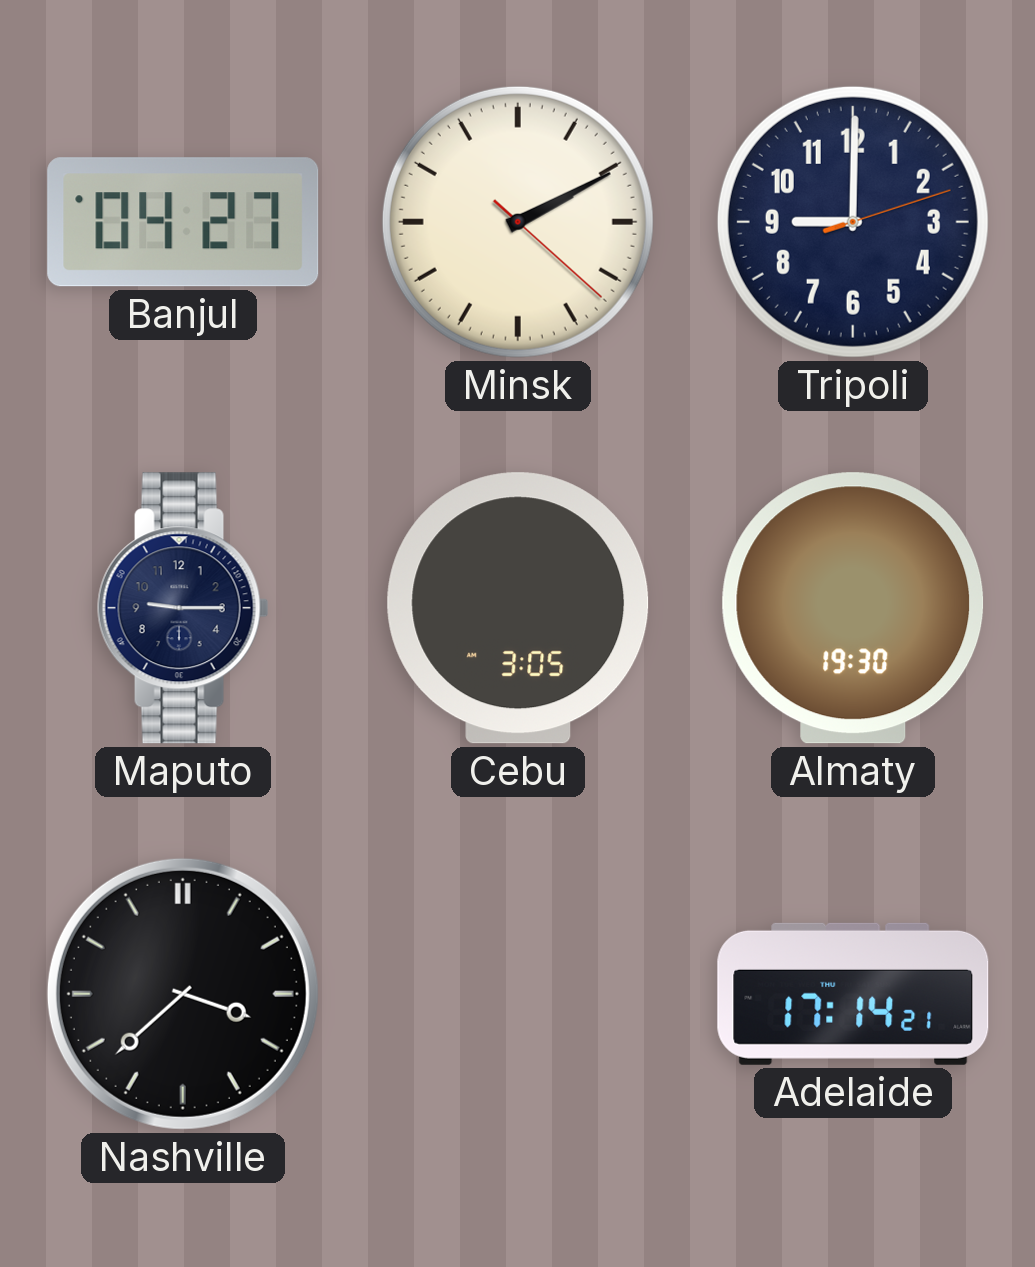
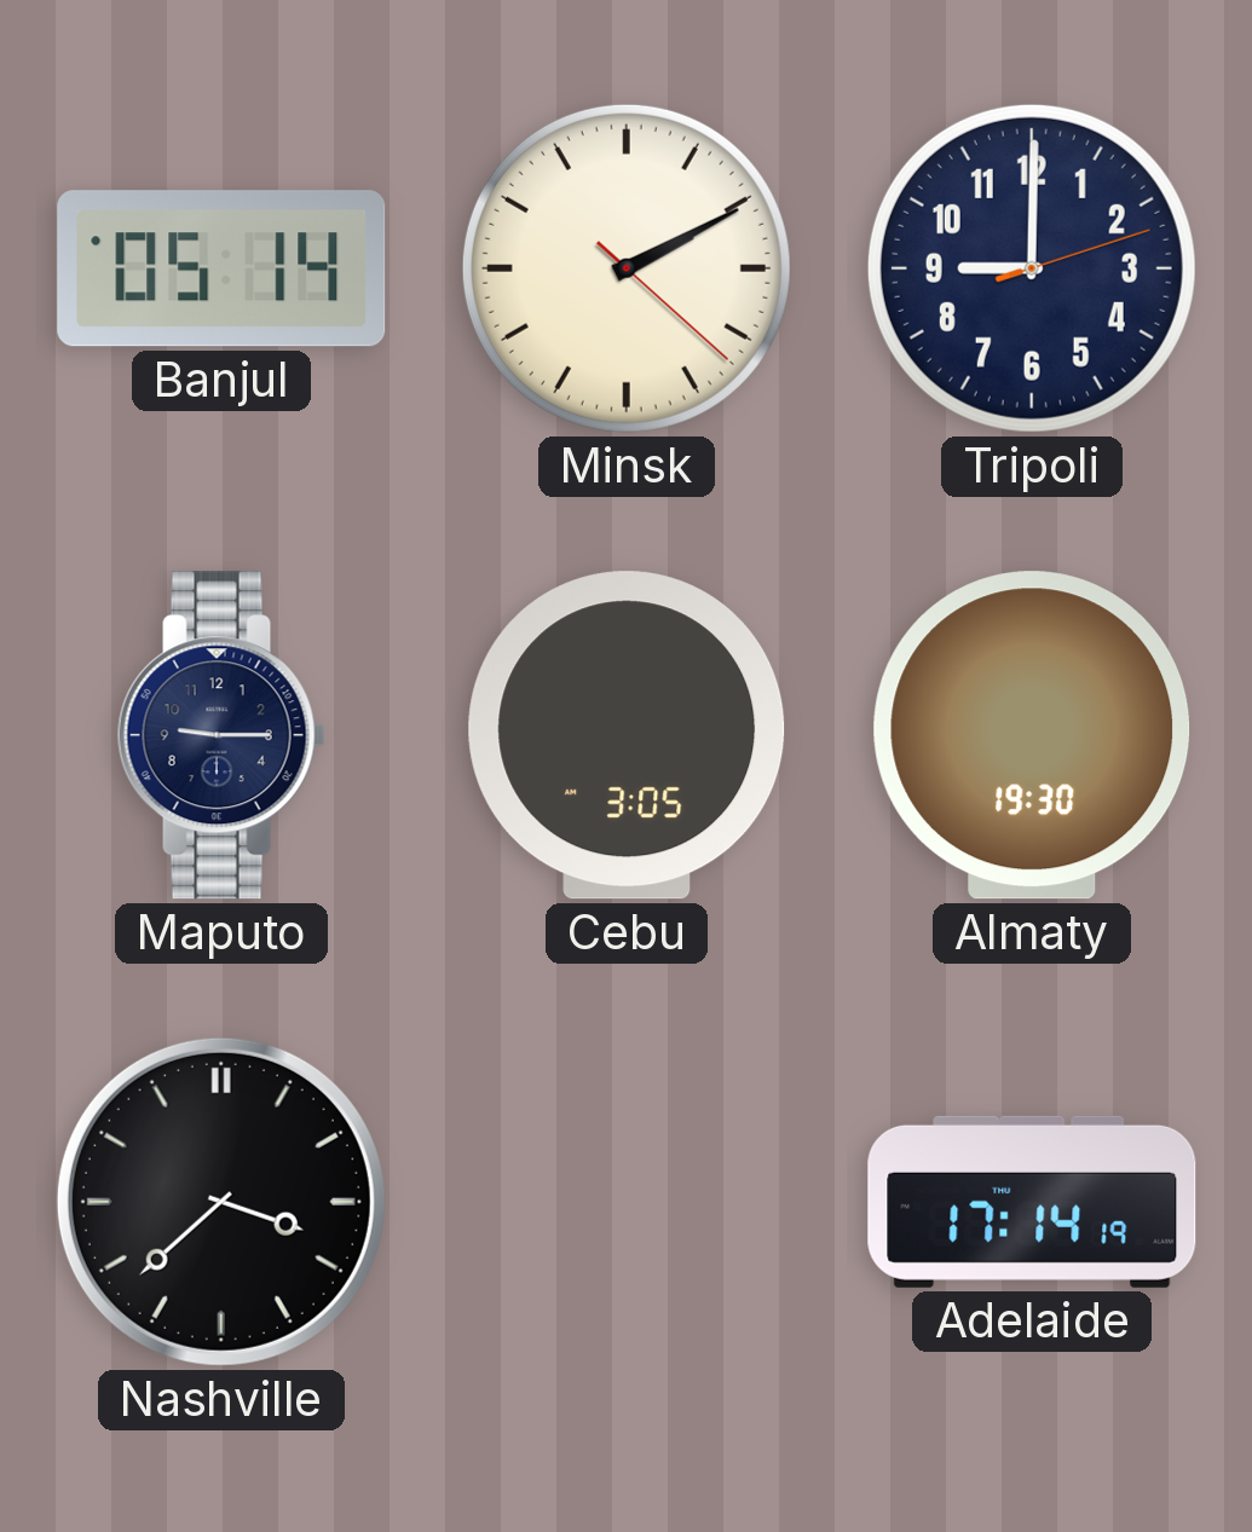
Banjul: 04:27 -> 05:14 (221, 268)
Adelaide: 17:14:21 -> 17:14:19 (1032, 1202)
